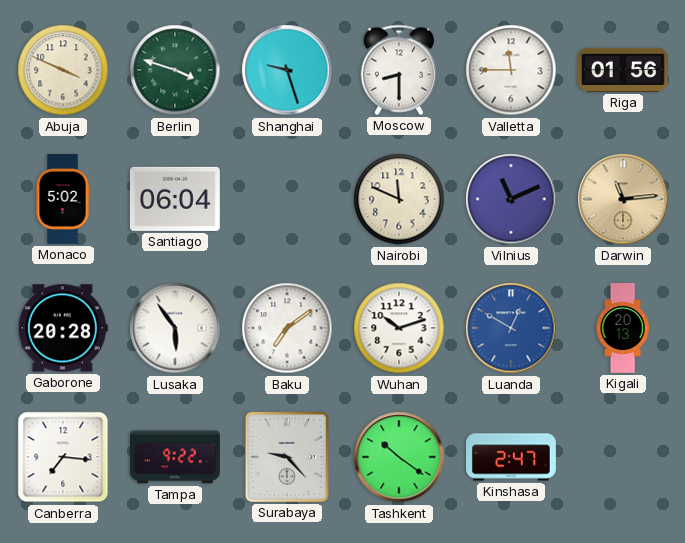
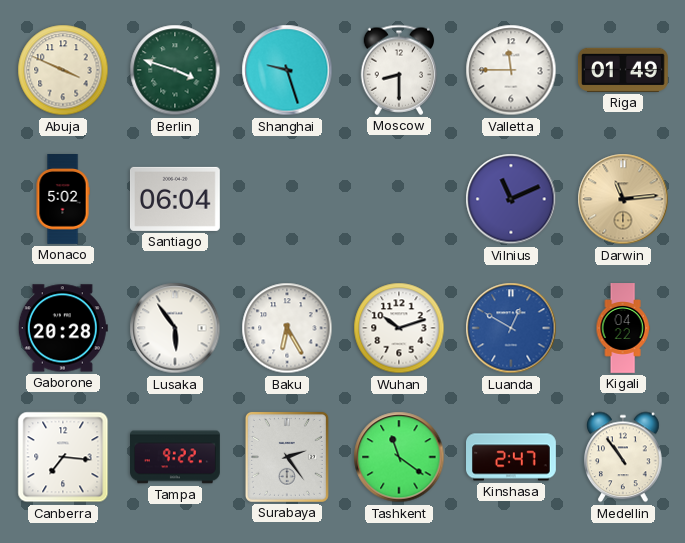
Riga: 01:56 -> 01:49 (623, 70)
Nairobi: 11:49 -> none (399, 199)
Baku: 7:09 -> 6:25 (287, 328)
Kigali: 20:13 -> 04:22 (623, 328)
Surabaya: 9:23 -> 2:24 (287, 457)
Tashkent: 10:21 -> 11:21 (399, 457)
Medellin: none -> 10:54 (624, 457)
